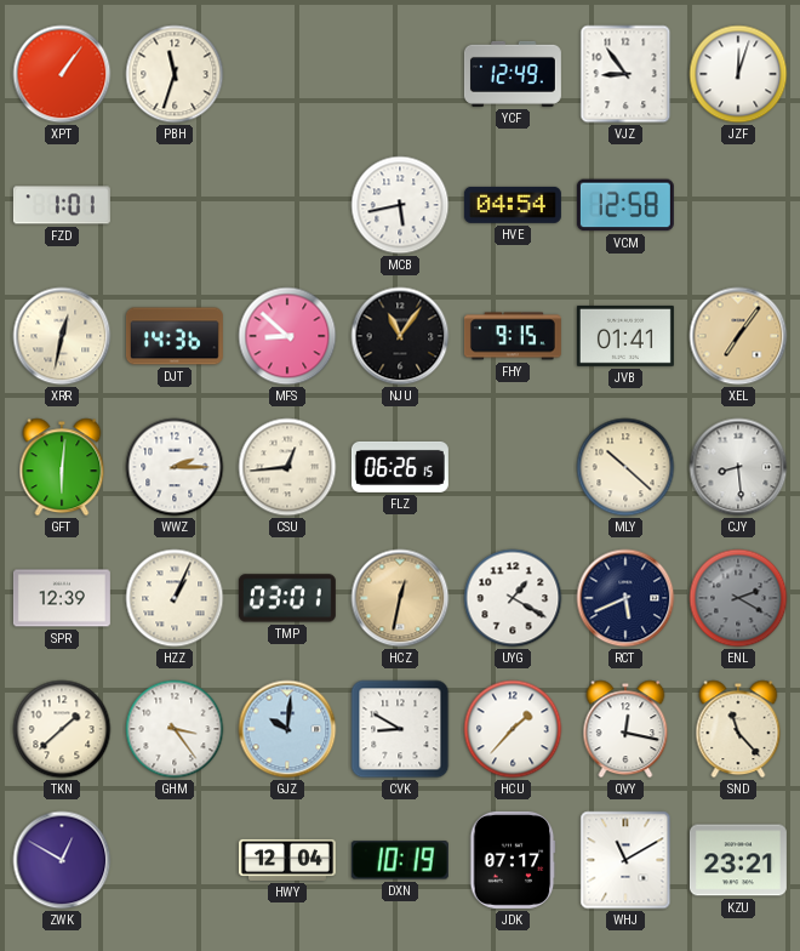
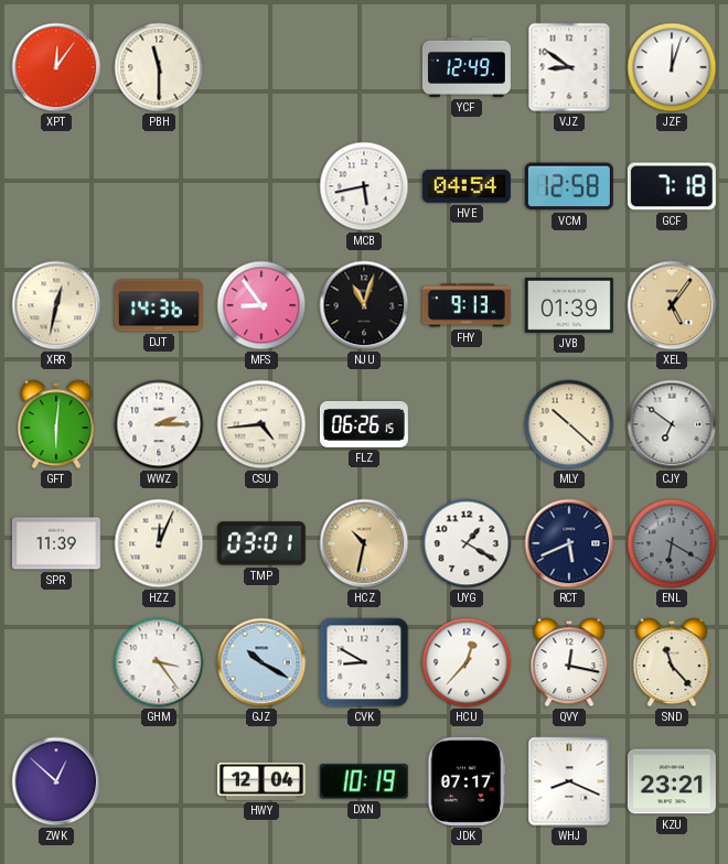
XPT: 1:06 -> 12:06 (56, 67)
PBH: 11:33 -> 11:30 (159, 67)
VJZ: 8:54 -> 8:51 (569, 67)
FZD: 1:01 -> none (62, 205)
GCF: none -> 7:18 (672, 186)
MFS: 8:52 -> 8:54 (261, 305)
NJU: 11:06 -> 11:03 (364, 305)
FHY: 9:15 -> 9:13 (467, 305)
JVB: 01:41 -> 01:39 (569, 305)
XEL: 7:06 -> 5:06 (672, 305)
CSU: 12:44 -> 4:44 (261, 424)
CJY: 8:29 -> 6:51 (672, 424)
SPR: 12:39 -> 11:39 (56, 543)
HZZ: 1:04 -> 12:04 (159, 543)
HCZ: 12:32 -> 10:32 (364, 543)
ENL: 2:20 -> 6:20 (672, 543)
TKN: 1:38 -> none (62, 729)
GJZ: 10:01 -> 10:20 (261, 662)
HCU: 1:37 -> 12:37 (467, 662)
ZWK: 12:50 -> 12:52 (56, 781)
WHJ: 11:10 -> 8:19 (569, 781)
